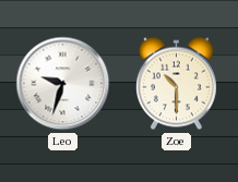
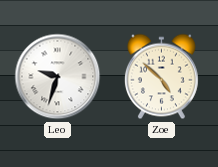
Zoe: 10:30 -> 4:52 (161, 77)
